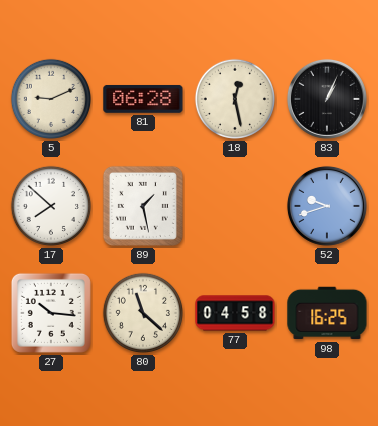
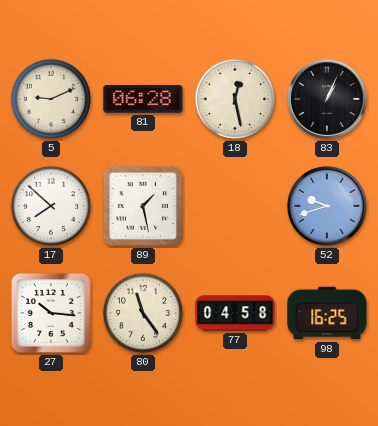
80: 11:22 -> 11:24 (143, 313)
